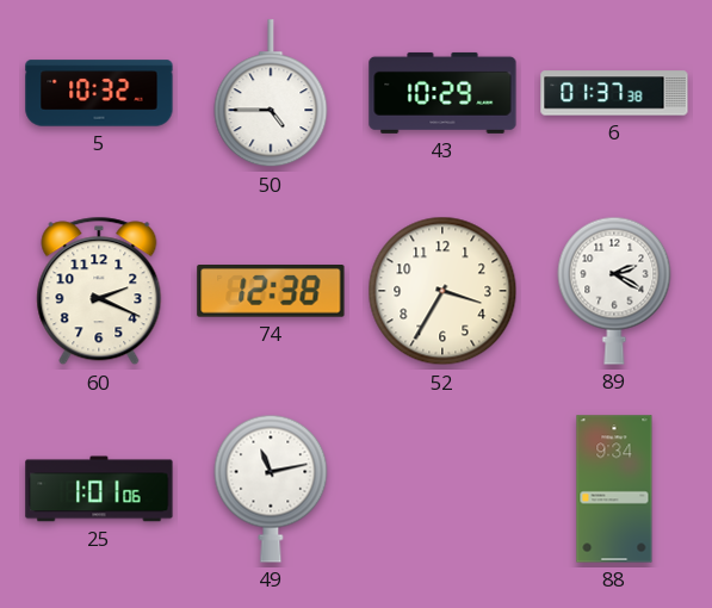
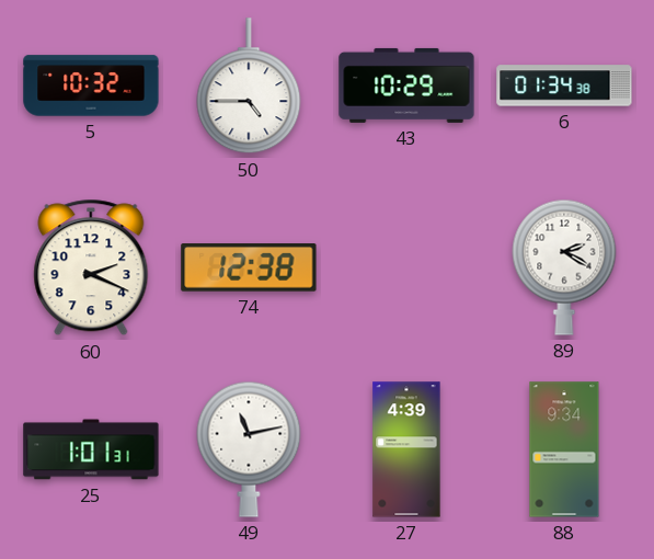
6: 01:37 -> 01:34 (564, 85)
52: 3:35 -> none (442, 291)
25: 1:01:06 -> 1:01:31 (91, 449)
27: none -> 4:39 (406, 449)
